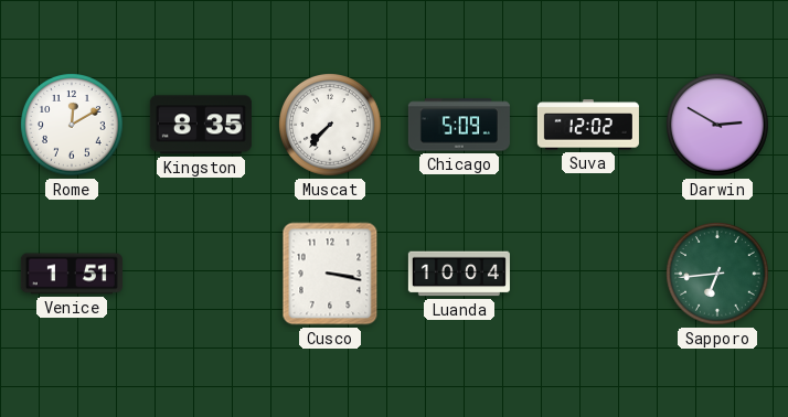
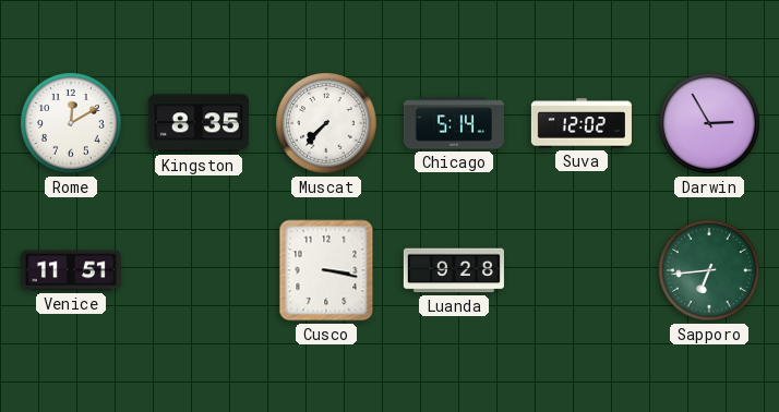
Chicago: 5:09 -> 5:14 (454, 123)
Darwin: 2:50 -> 2:55 (710, 124)
Venice: 1:51 -> 11:51 (71, 270)
Luanda: 10:04 -> 9:28 (454, 270)
